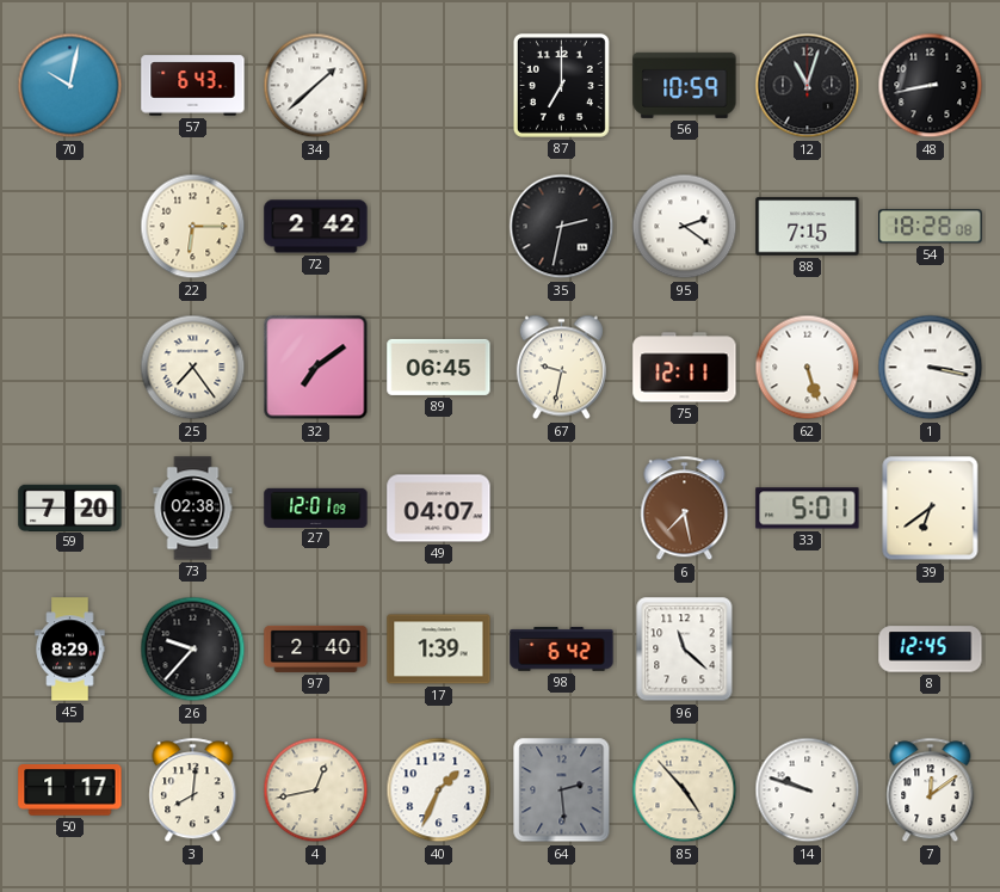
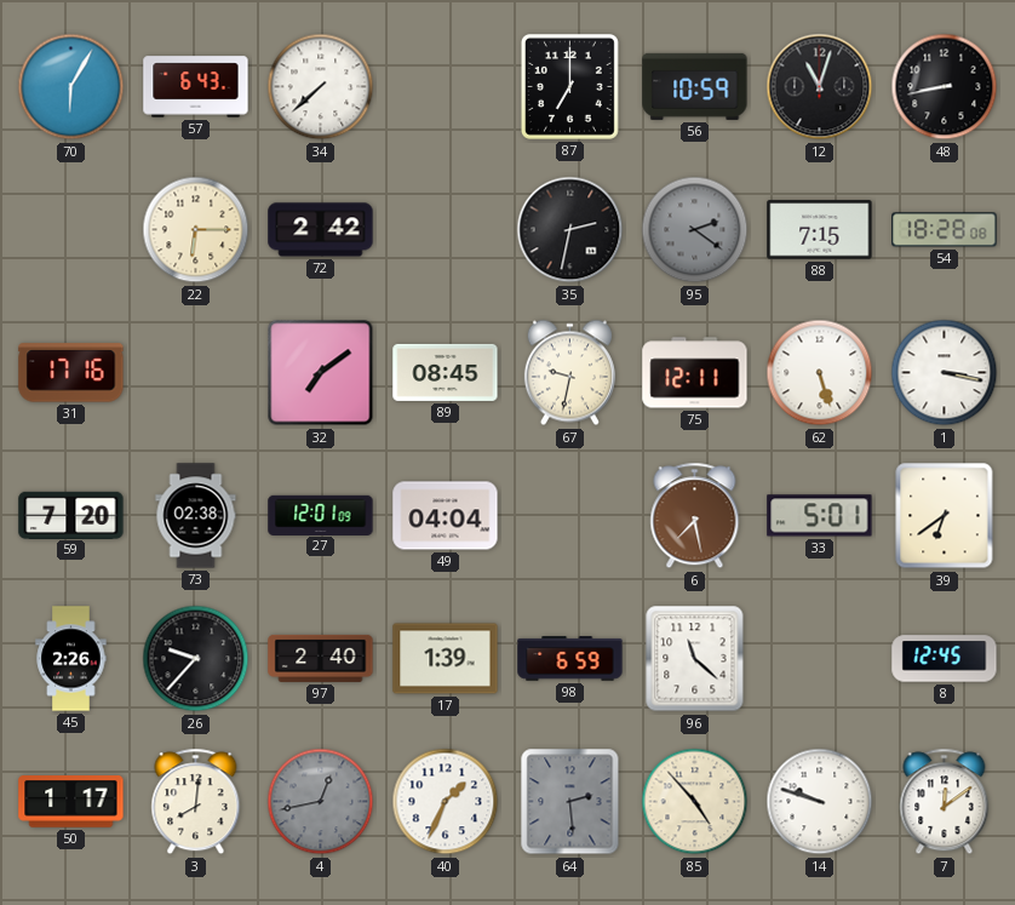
70: 10:02 -> 6:05 (71, 87)
34: 1:38 -> 7:38 (321, 87)
95 dial: white -> grey (695, 230)
31: none -> 17:16 (71, 373)
25: 7:24 -> none (193, 368)
89: 06:45 -> 08:45 (446, 372)
49: 04:07 -> 04:04 (446, 516)
45: 8:29 -> 2:26 (71, 659)
98: 6:42 -> 6:59 (570, 659)
4 dial: cream -> grey (321, 802)
